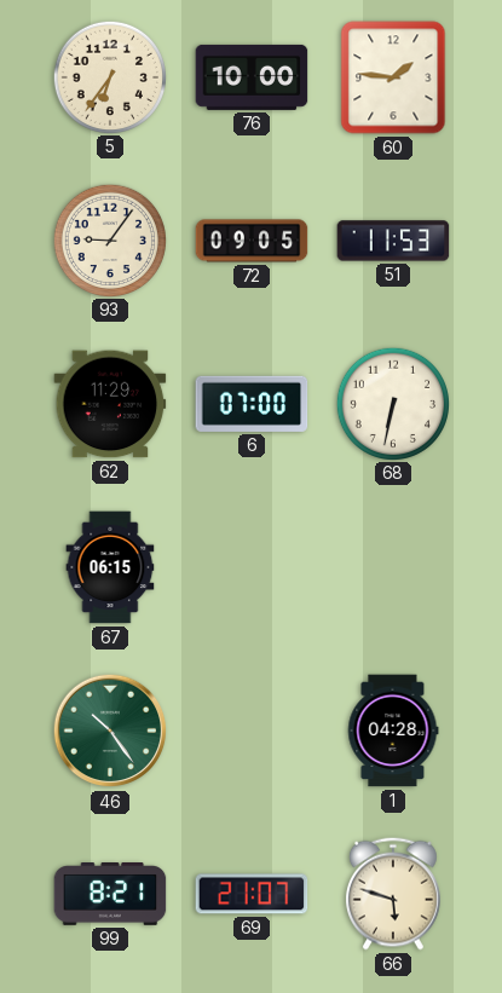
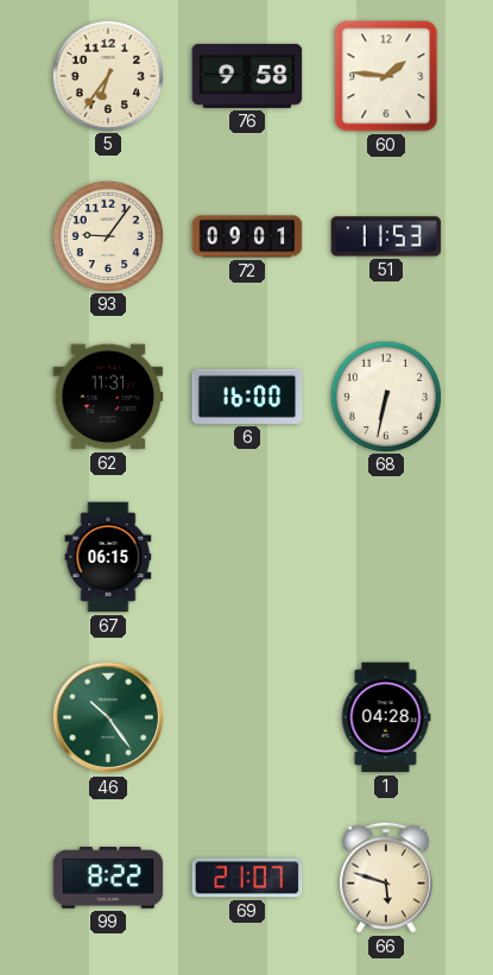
76: 10:00 -> 9:58 (247, 76)
72: 09:05 -> 09:01 (247, 236)
62: 11:29 -> 11:31 (108, 397)
6: 07:00 -> 16:00 (247, 397)
99: 8:21 -> 8:22 (108, 879)
